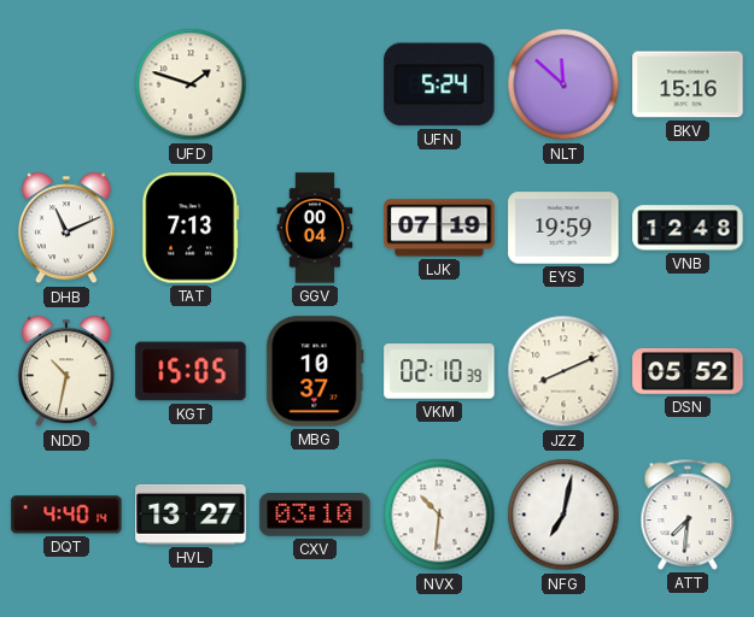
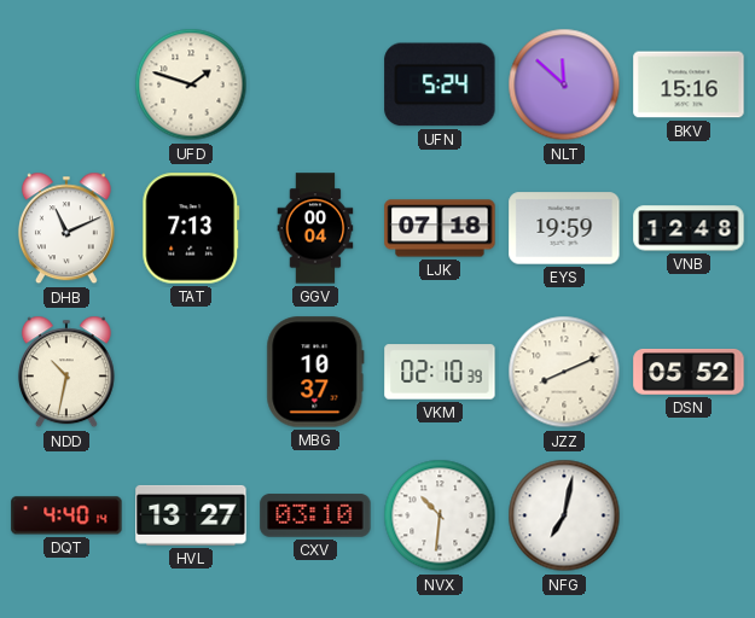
LJK: 07:19 -> 07:18 (440, 228)
KGT: 15:05 -> none (191, 371)
ATT: 7:31 -> none (688, 515)
